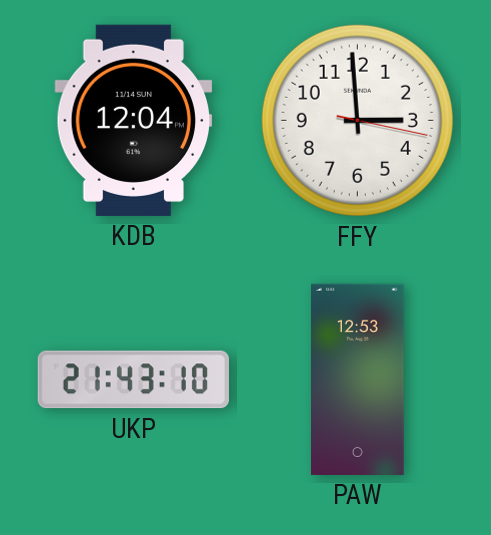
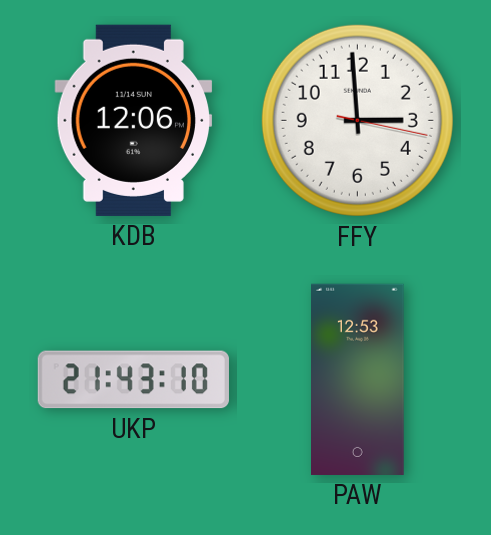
KDB: 12:04 -> 12:06 (134, 120)
